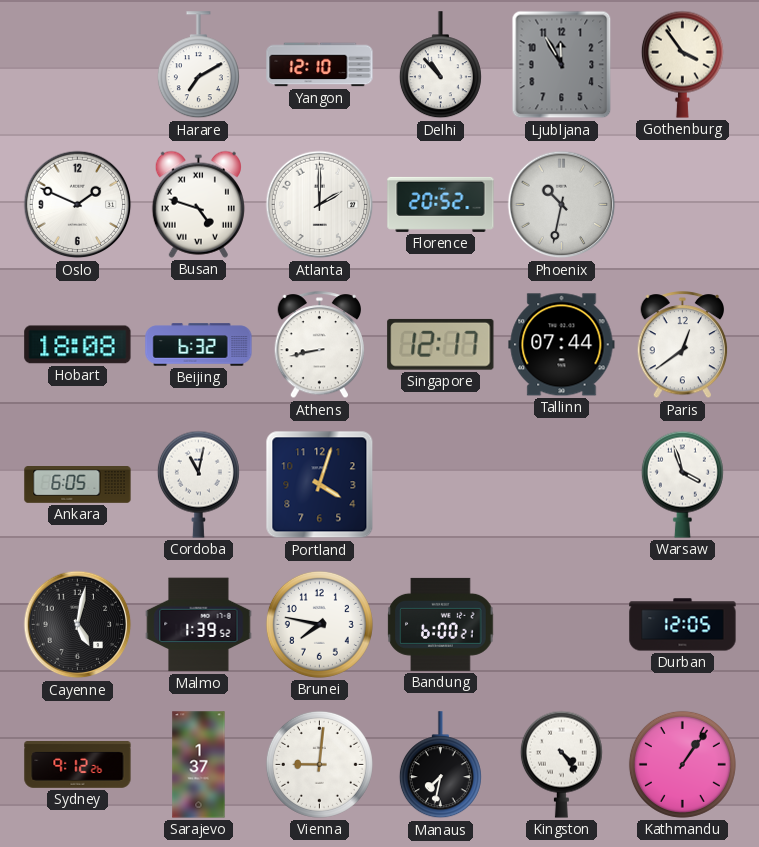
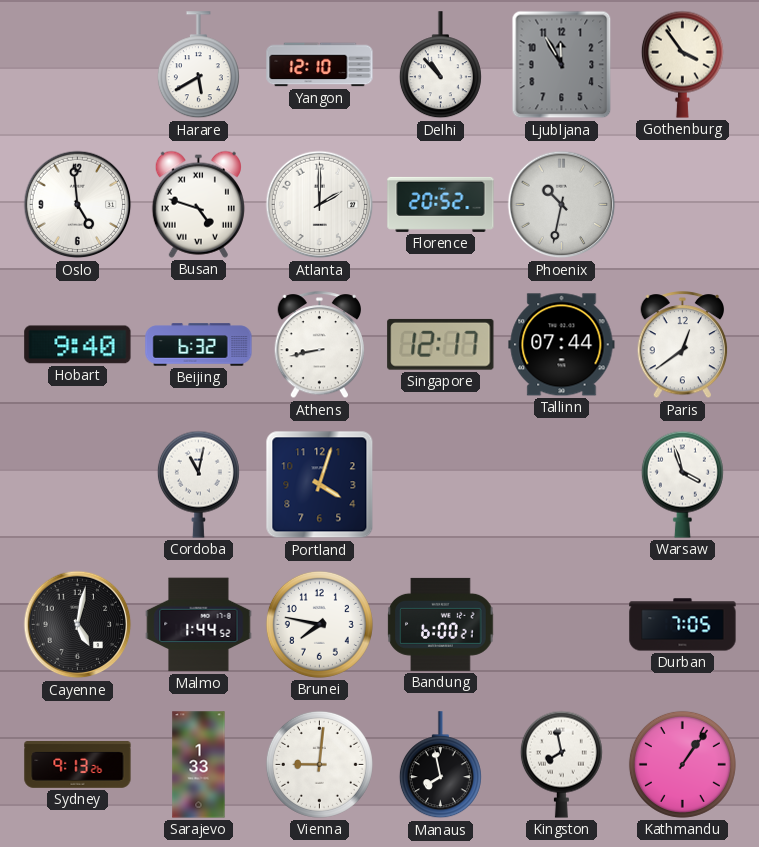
Harare: 7:10 -> 5:40 (198, 65)
Oslo: 1:49 -> 4:59 (78, 205)
Hobart: 18:08 -> 9:40 (78, 345)
Ankara: 6:05 -> none (78, 485)
Malmo: 1:39 -> 1:44 (199, 625)
Durban: 12:05 -> 7:05 (683, 625)
Sydney: 9:12 -> 9:13 (78, 765)
Sarajevo: 1:37 -> 1:33 (199, 765)
Manaus: 7:32 -> 7:58 (440, 765)
Kingston: 4:24 -> 7:58 (561, 764)
